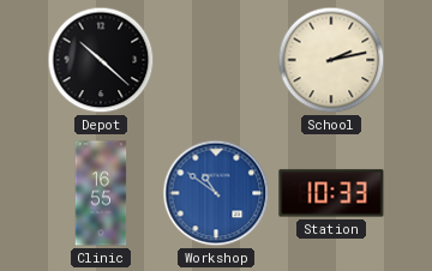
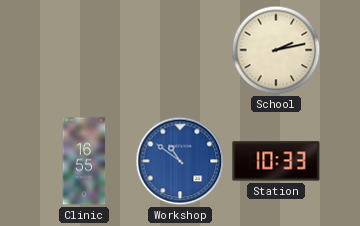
Depot: 10:22 -> none (101, 60)
